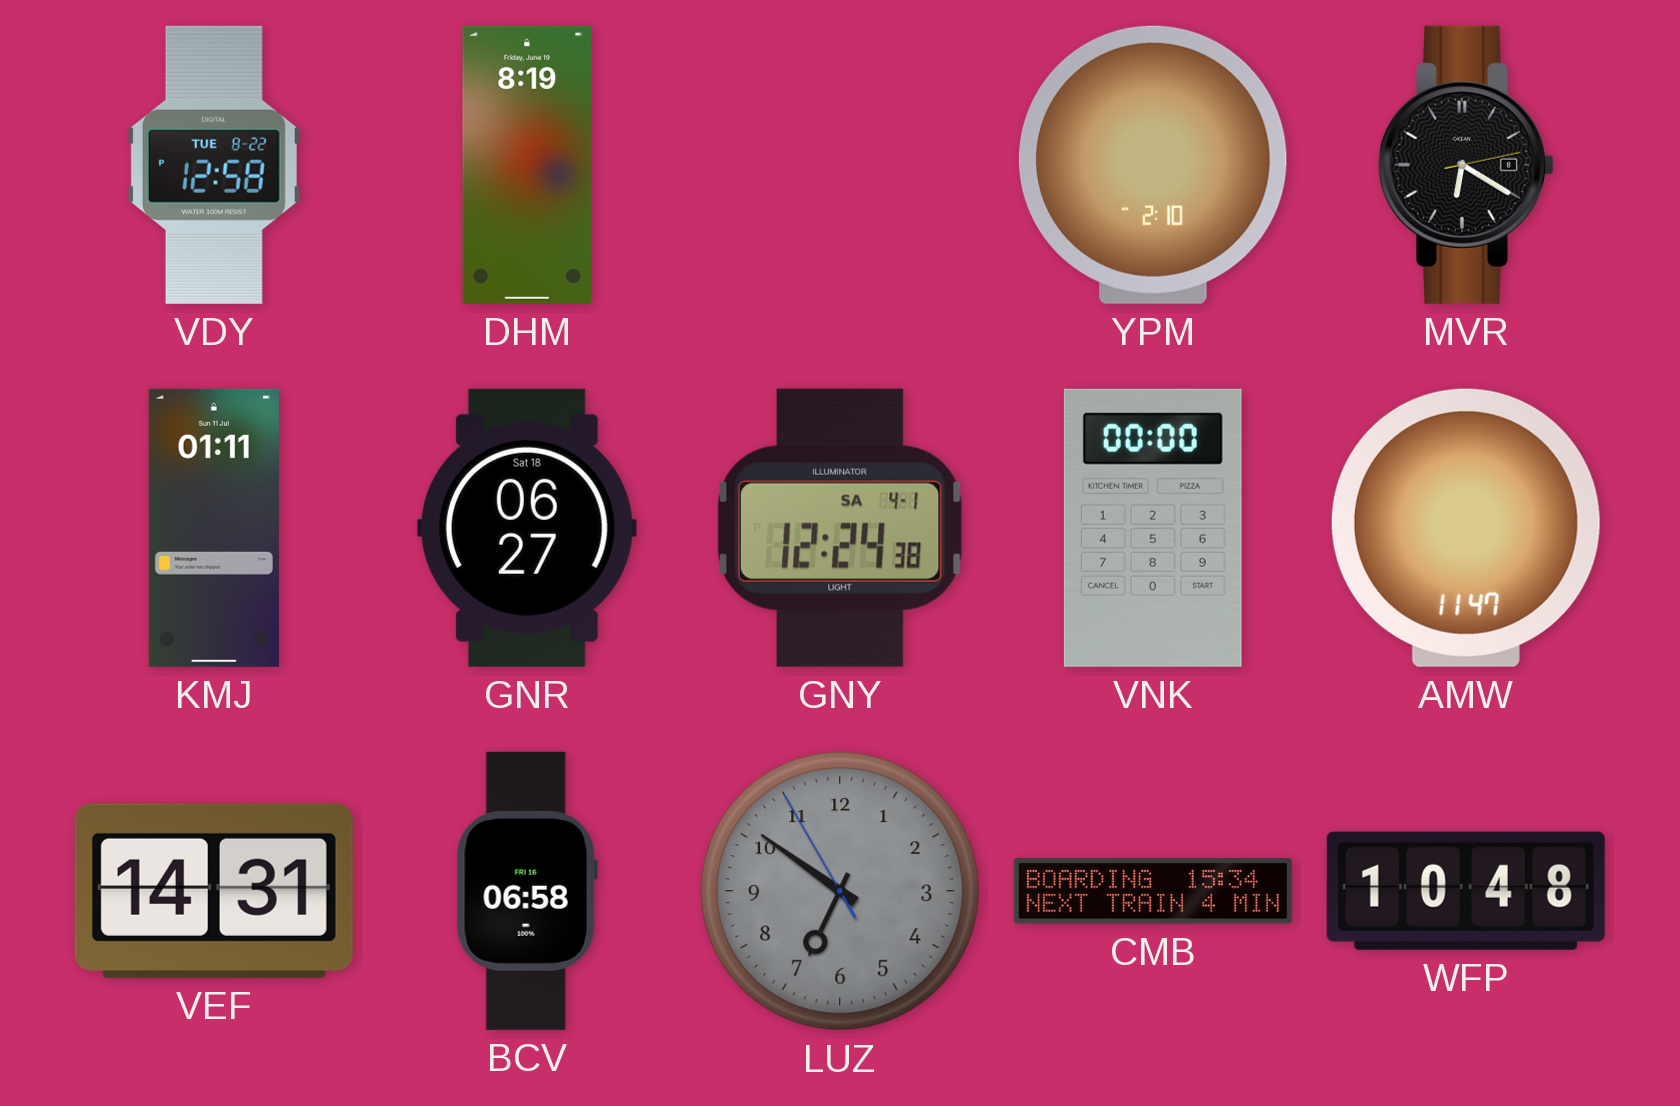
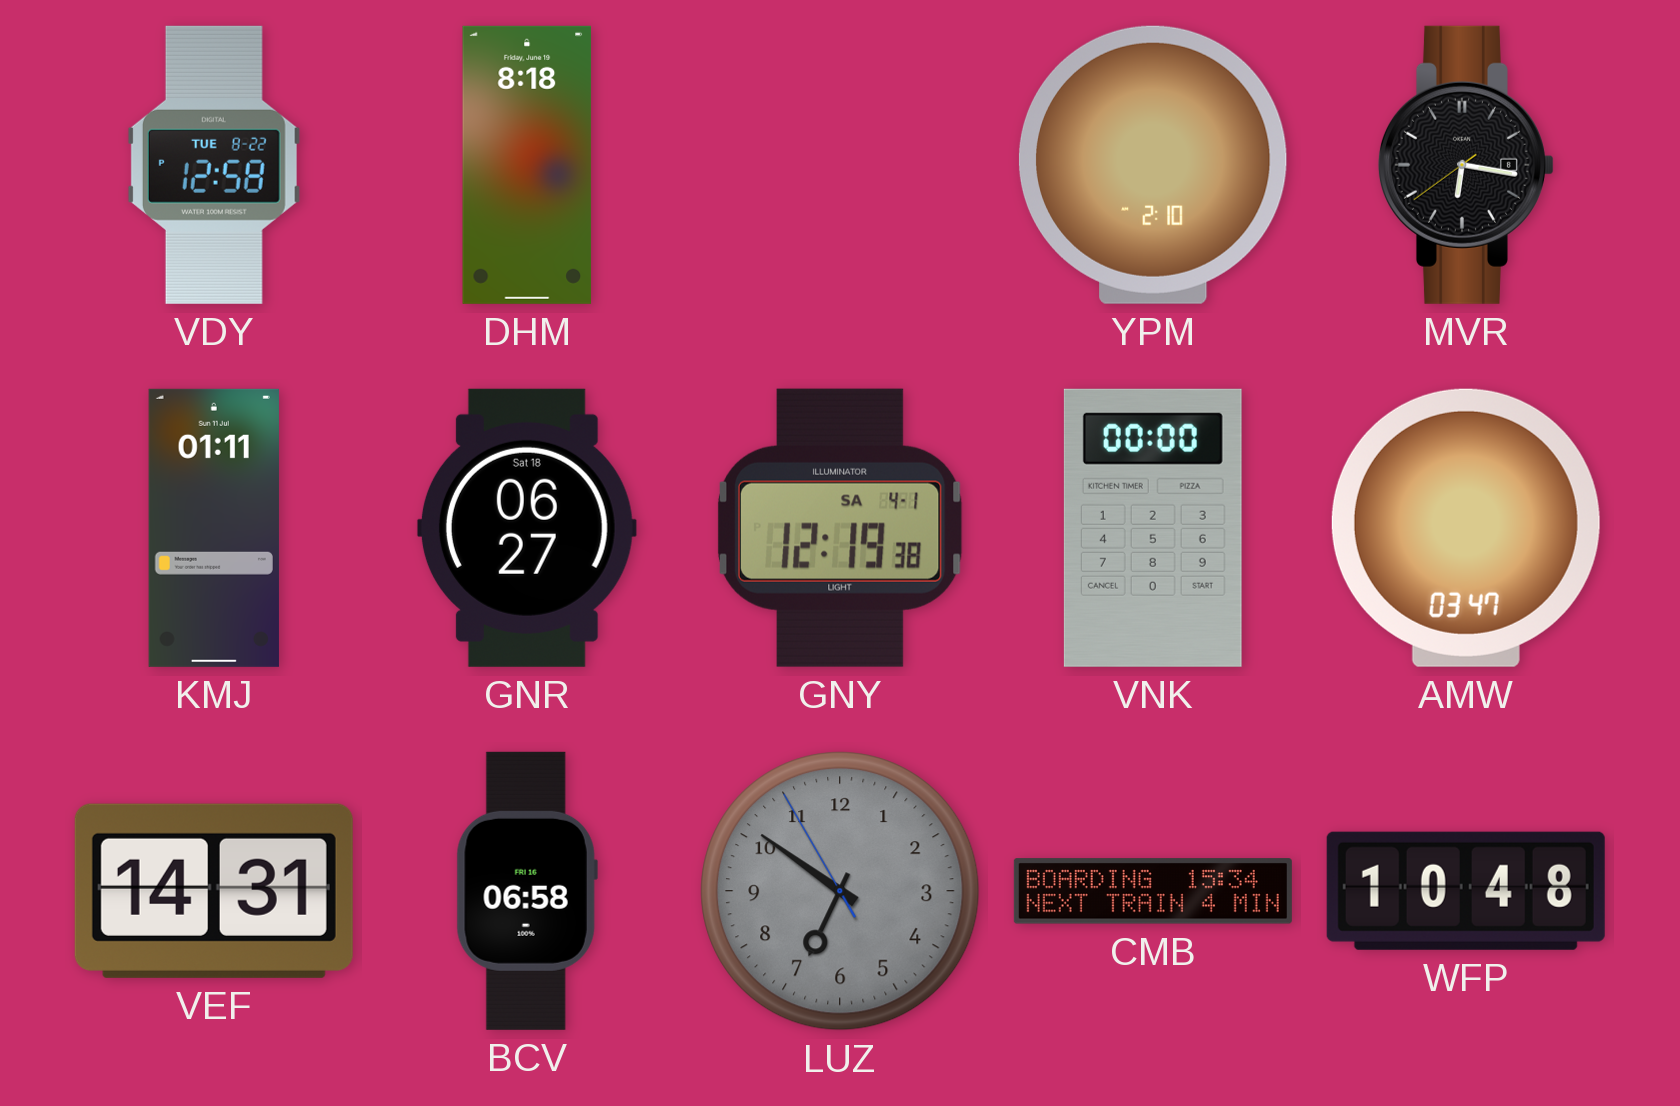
DHM: 8:19 -> 8:18 (527, 165)
MVR: 6:20 -> 6:16 (1466, 165)
GNY: 12:24 -> 12:19 (840, 528)
AMW: 11:47 -> 03:47 (1466, 528)
